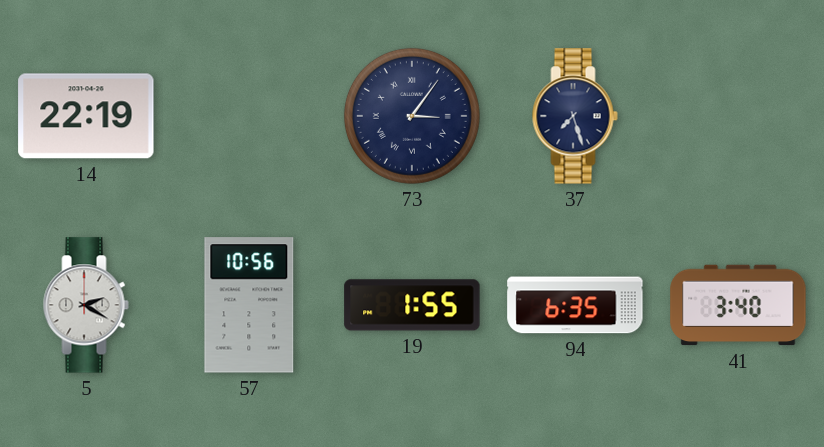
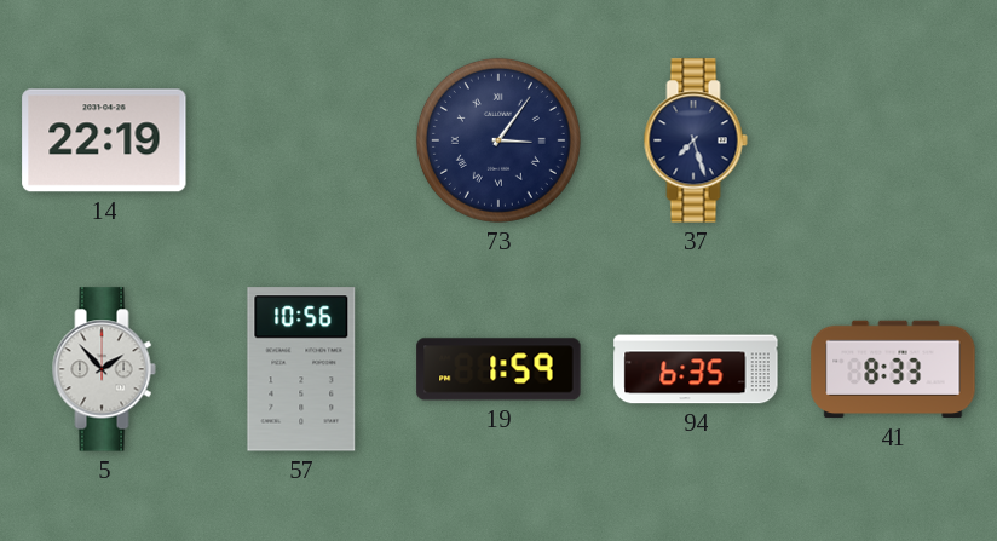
5: 2:20 -> 1:53 (104, 369)
19: 1:55 -> 1:59 (499, 369)
41: 3:40 -> 8:33 (893, 369)
